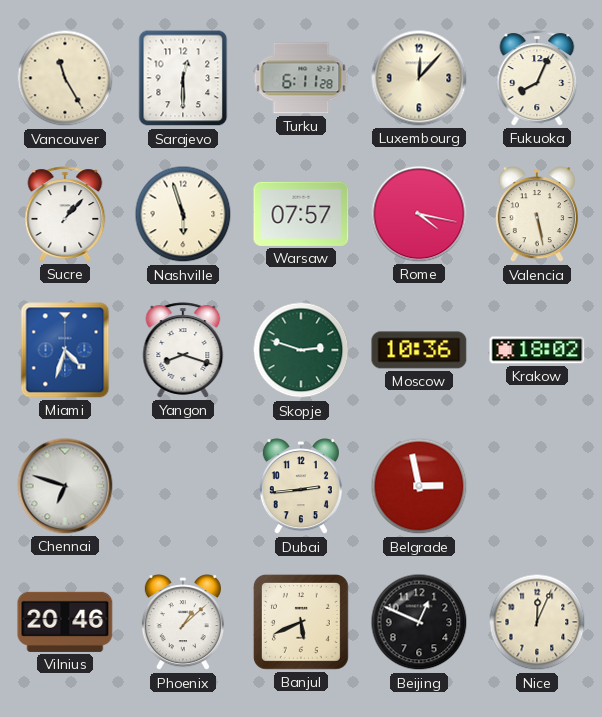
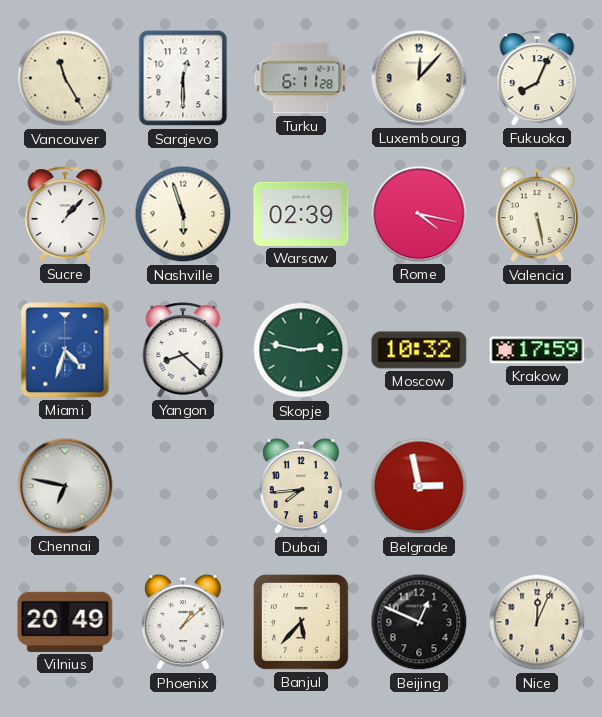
Warsaw: 07:57 -> 02:39 (301, 214)
Yangon: 8:18 -> 8:22 (183, 350)
Skopje: 2:48 -> 2:47 (301, 350)
Moscow: 10:36 -> 10:32 (419, 350)
Krakow: 18:02 -> 17:59 (537, 350)
Chennai: 6:48 -> 6:47 (65, 486)
Dubai: 2:44 -> 7:44 (301, 487)
Vilnius: 20:46 -> 20:49 (65, 622)
Banjul: 5:41 -> 5:37 (301, 622)
